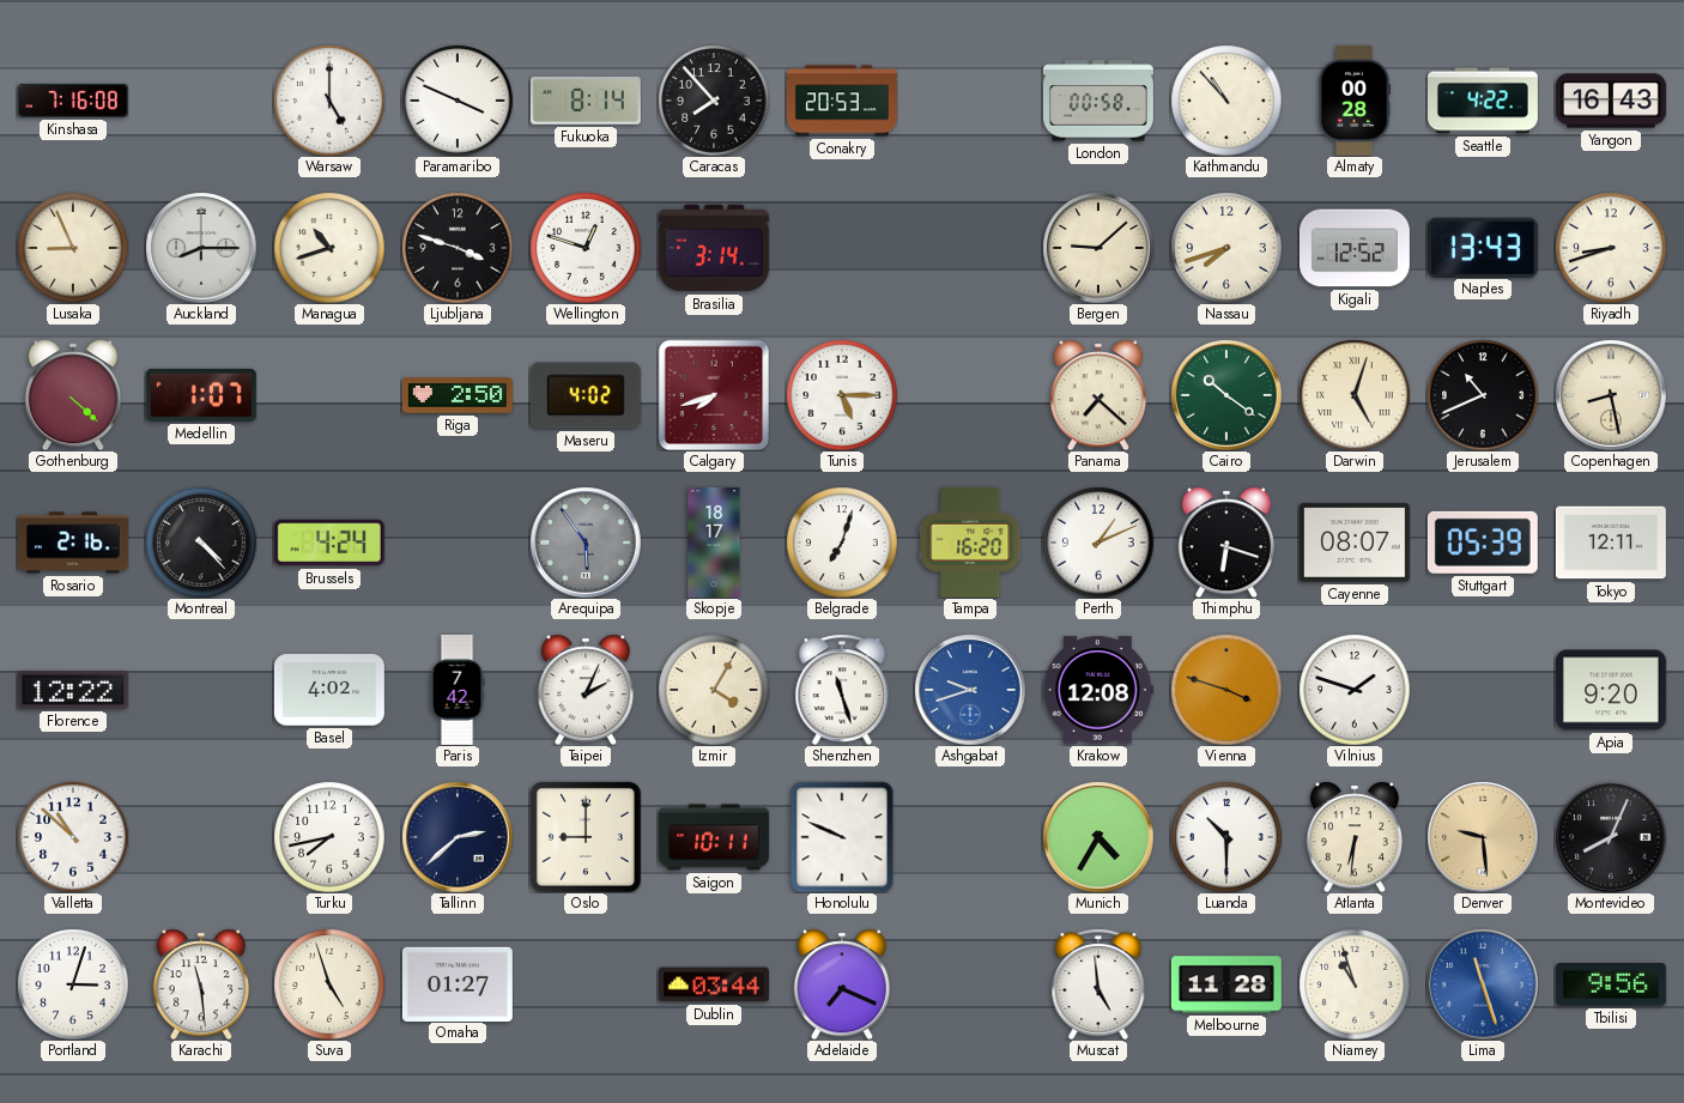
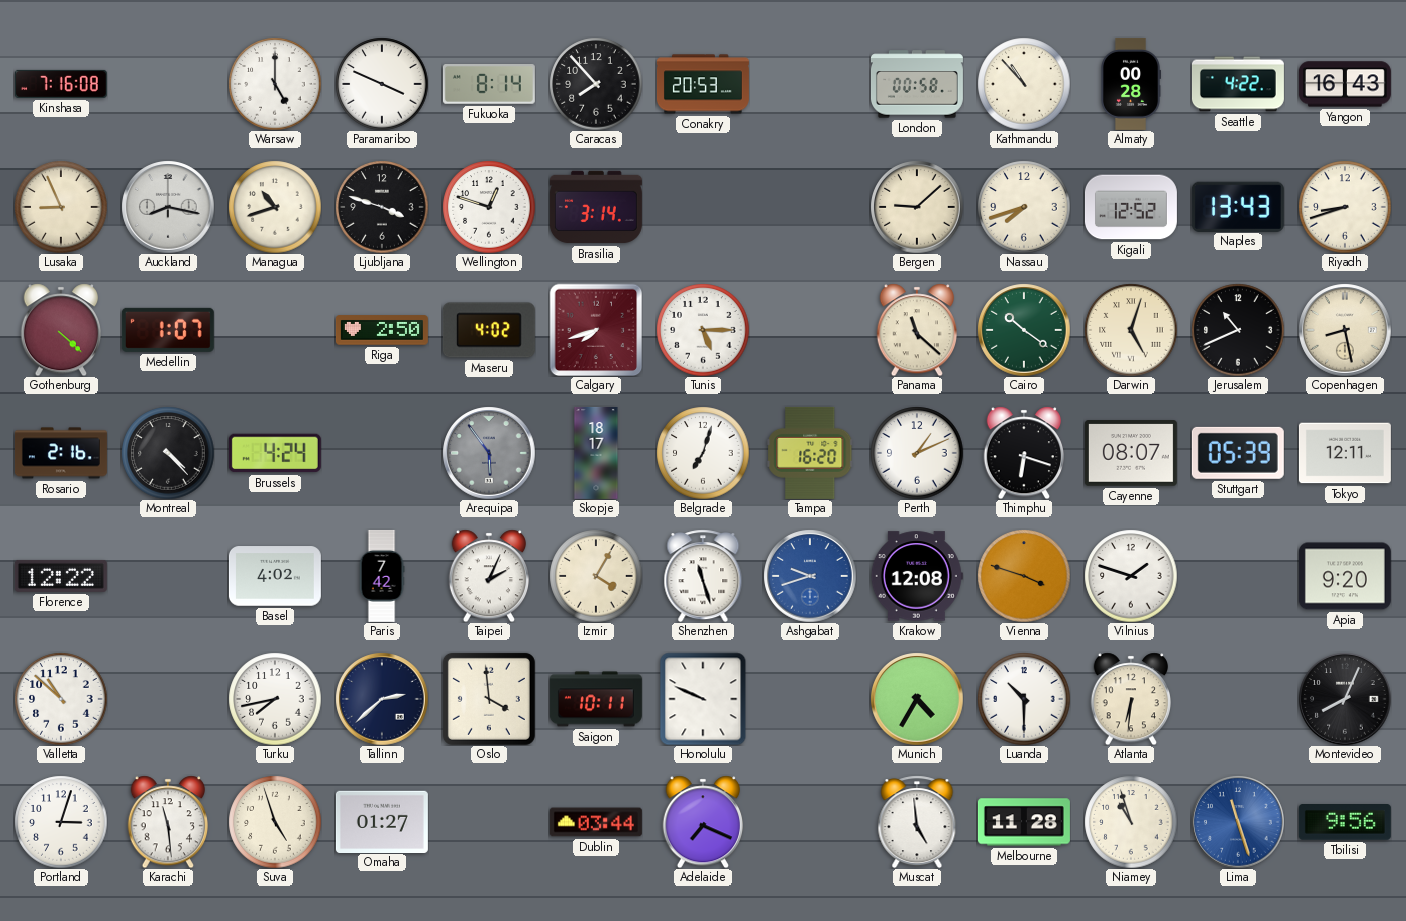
Auckland: 8:15 -> 8:17 (168, 207)
Panama: 7:22 -> 11:22 (916, 330)
Oslo: 9:00 -> 3:59 (489, 699)
Denver: 9:29 -> none (1483, 837)
